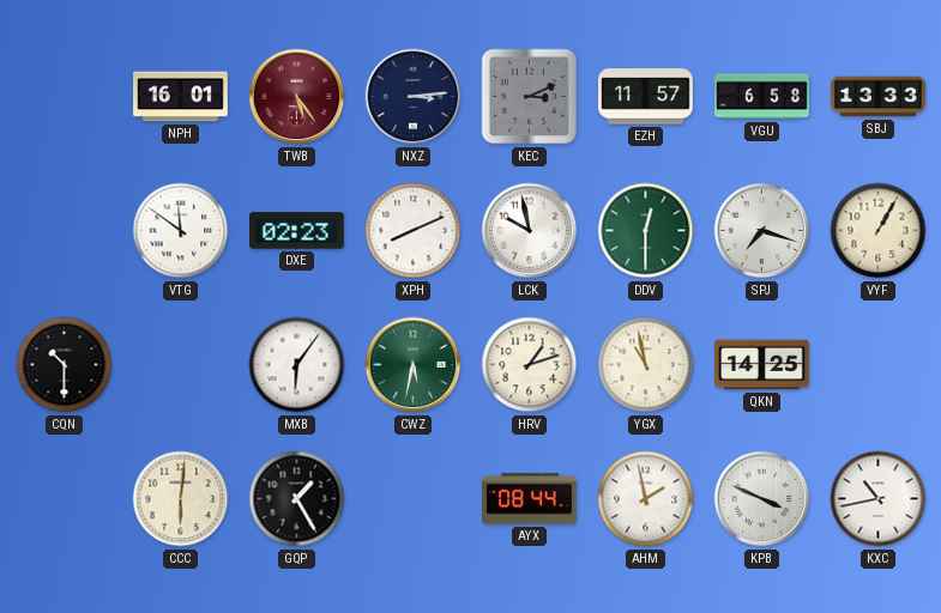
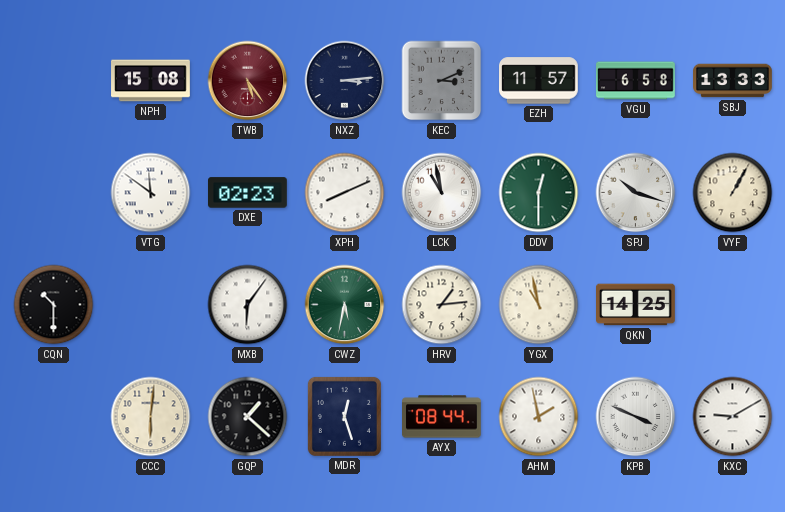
NPH: 16:01 -> 15:08 (151, 81)
LCK: 9:58 -> 10:58 (442, 193)
SPJ: 7:18 -> 10:18 (636, 193)
HRV: 1:12 -> 1:14 (442, 305)
GQP: 1:25 -> 1:22 (248, 417)
MDR: none -> 12:27 (344, 416)
KXC: 10:43 -> 9:10 (733, 417)
